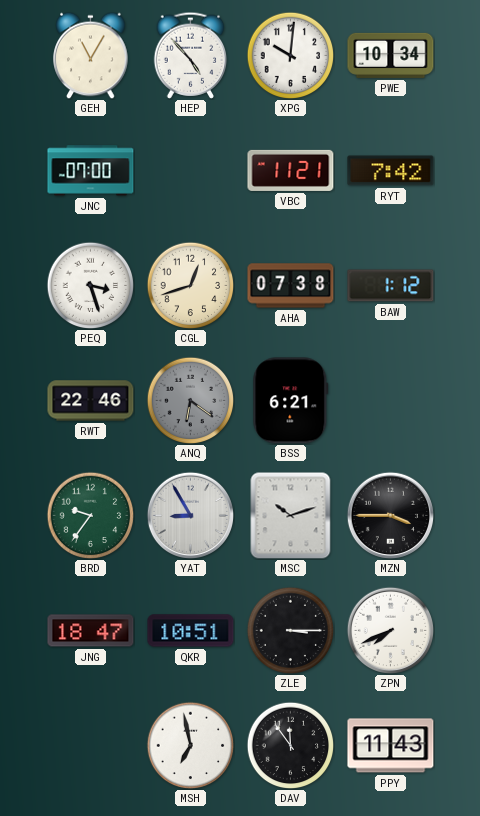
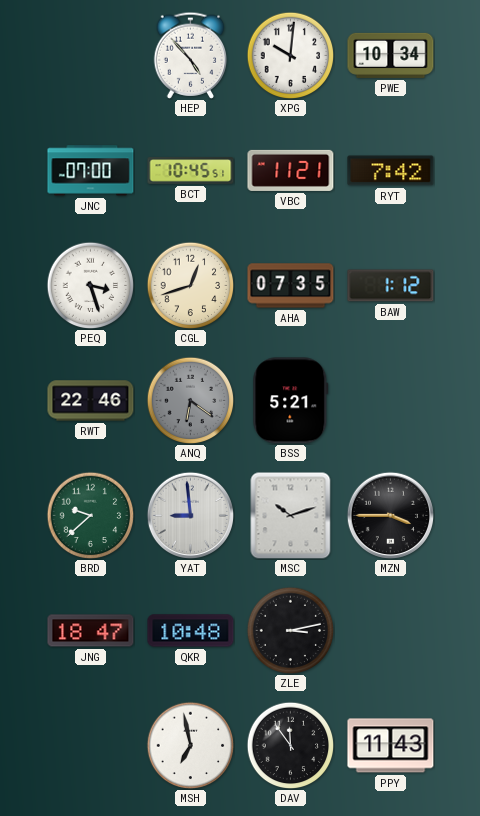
GEH: 11:05 -> none (91, 55)
BCT: none -> 10:45 (191, 171)
AHA: 07:38 -> 07:35 (291, 286)
BSS: 6:21 -> 5:21 (291, 401)
BRD: 9:36 -> 9:38 (90, 515)
YAT: 8:55 -> 8:59 (190, 515)
QKR: 10:51 -> 10:48 (191, 631)
ZLE: 3:15 -> 3:13 (290, 630)
ZPN: 7:41 -> none (390, 630)
